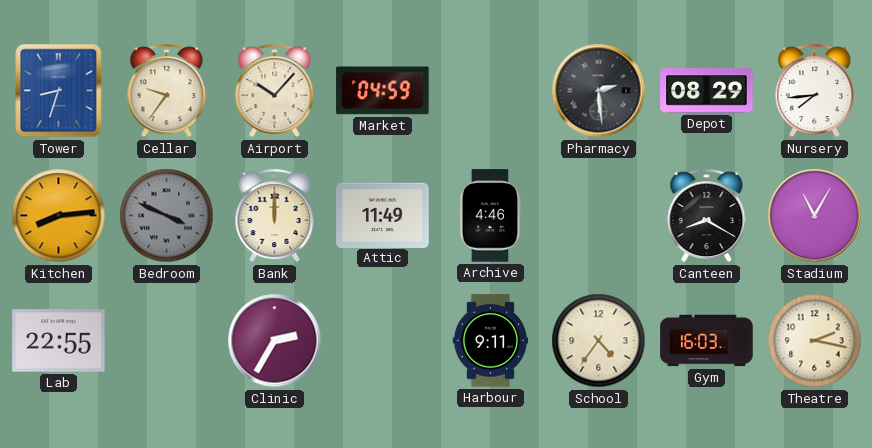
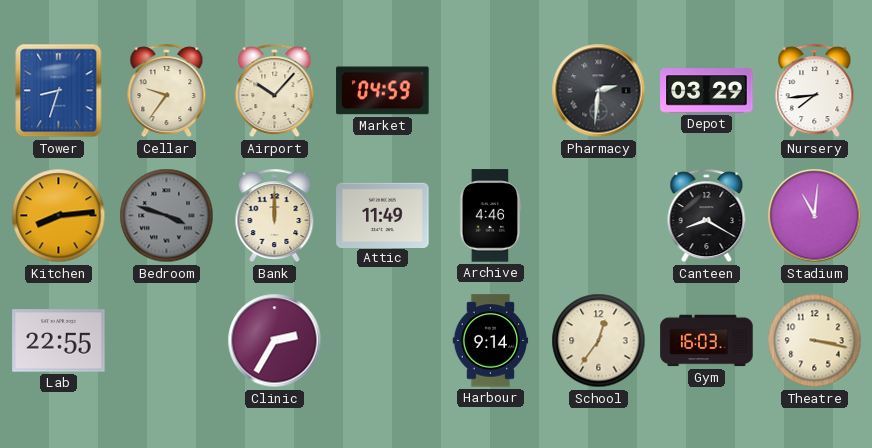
Pharmacy: 2:29 -> 2:31 (599, 91)
Depot: 08:29 -> 03:29 (707, 91)
Bedroom: 3:49 -> 3:48 (167, 216)
Stadium: 11:05 -> 11:01 (815, 216)
Harbour: 9:11 -> 9:14 (491, 341)
School: 4:36 -> 12:36 (599, 341)
Theatre: 2:17 -> 3:17 (815, 341)
